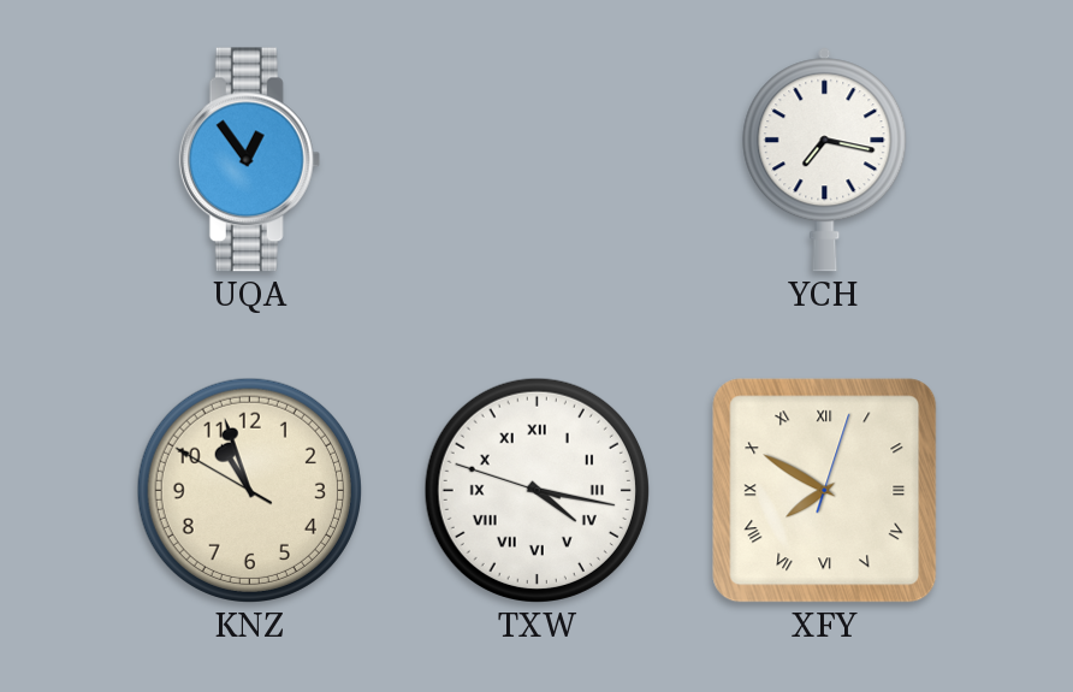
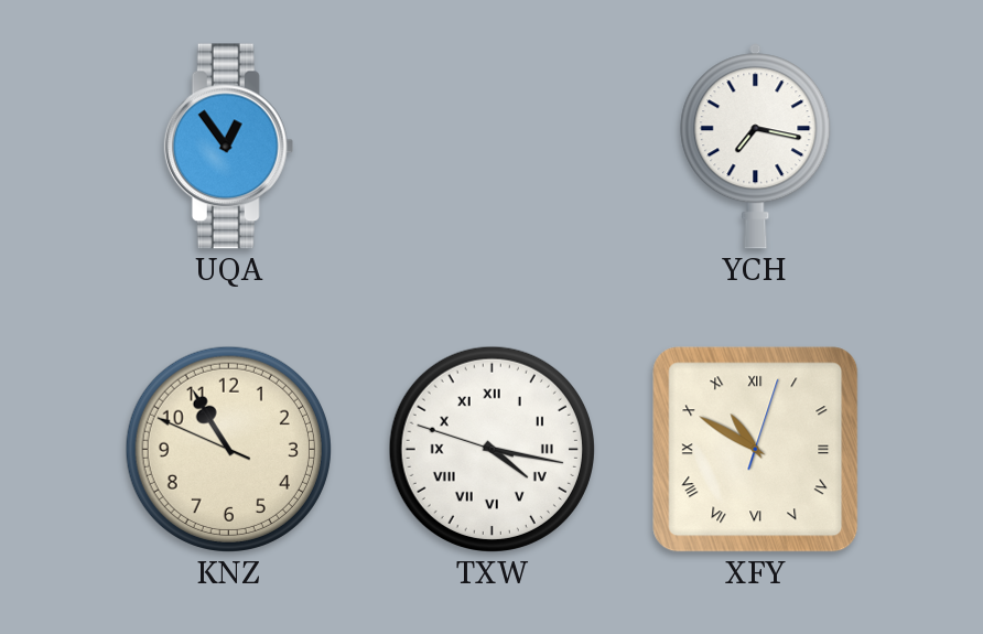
KNZ: 10:56 -> 10:54 (228, 449)
XFY: 7:50 -> 10:50 (756, 450)
